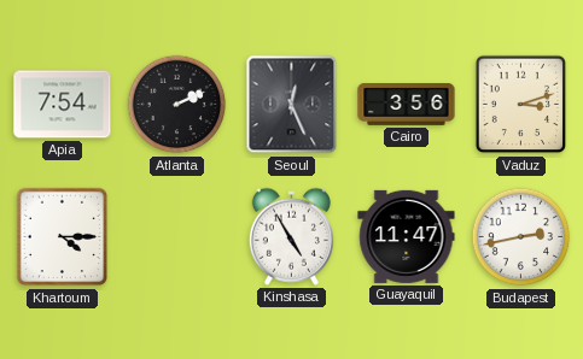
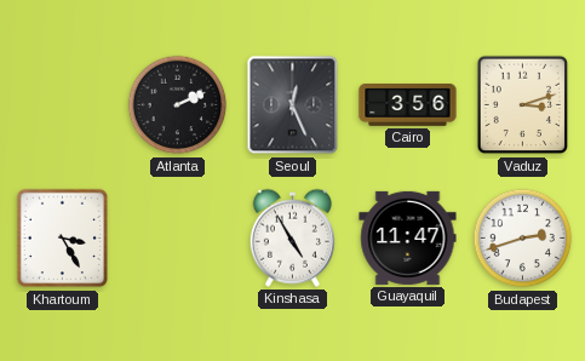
Apia: 7:54 -> none (63, 105)
Khartoum: 4:15 -> 3:25 (63, 239)
Budapest: 2:43 -> 2:42 (523, 239)
